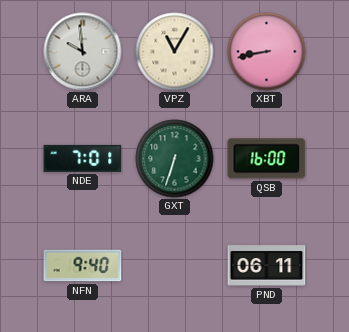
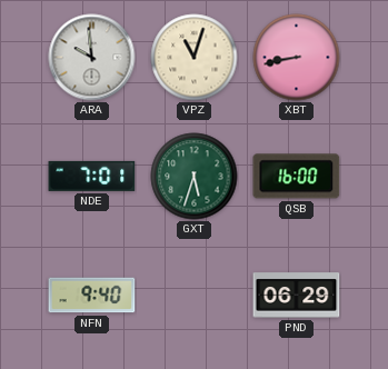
VPZ: 11:05 -> 11:03 (195, 58)
GXT: 6:33 -> 5:33 (195, 177)
PND: 06:11 -> 06:29 (297, 296)
